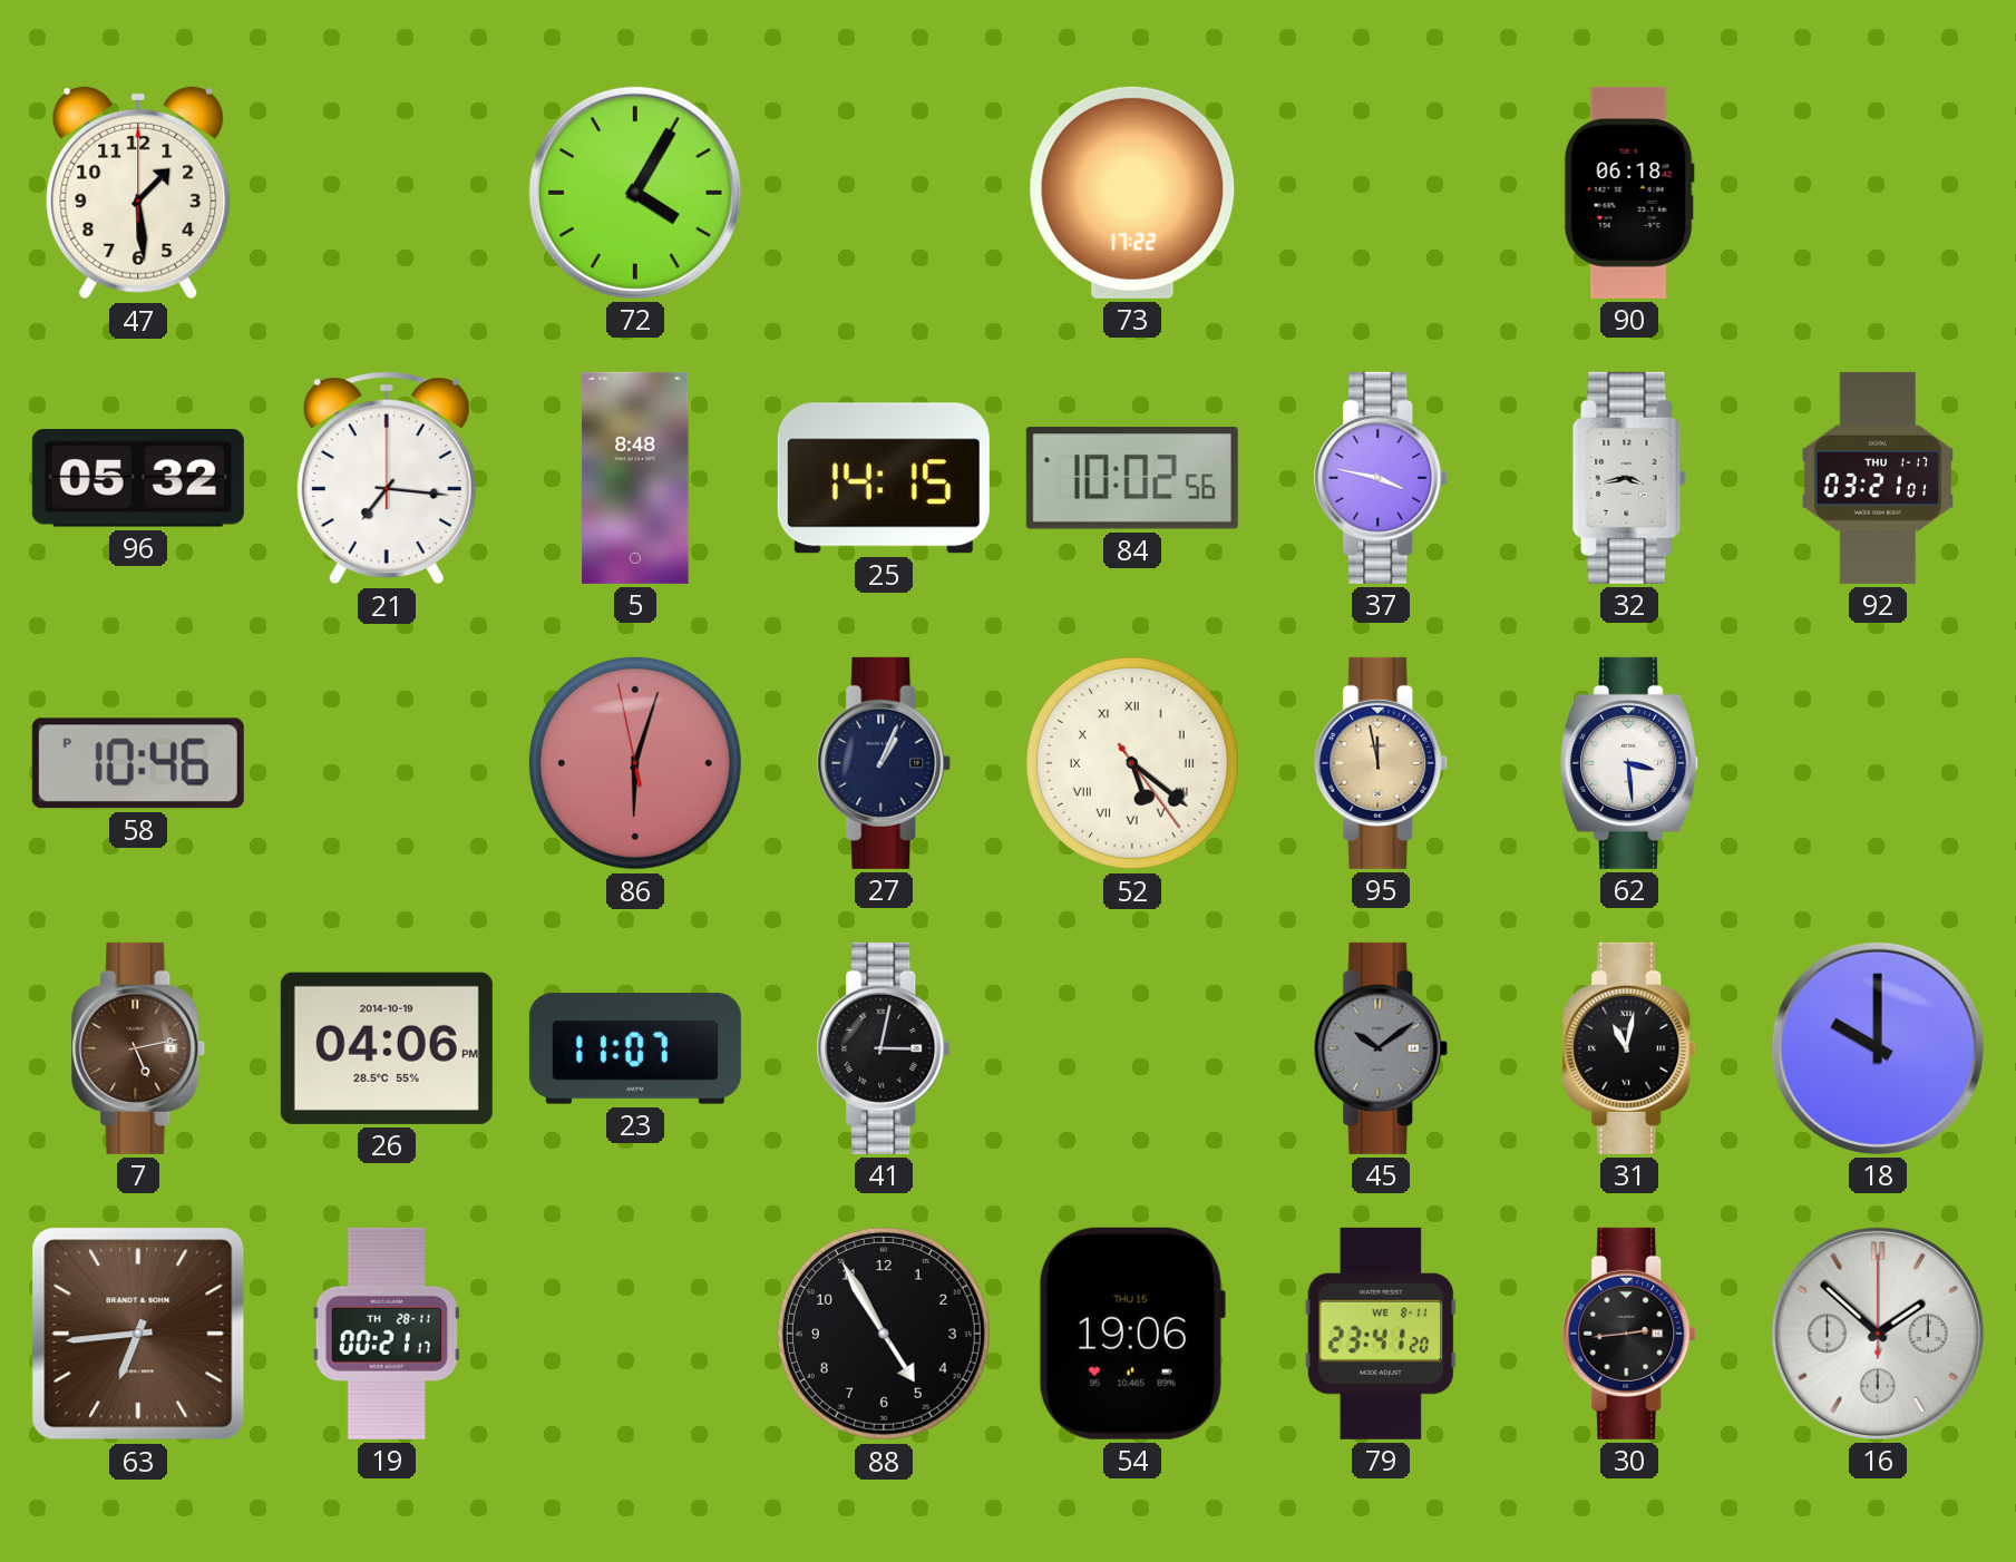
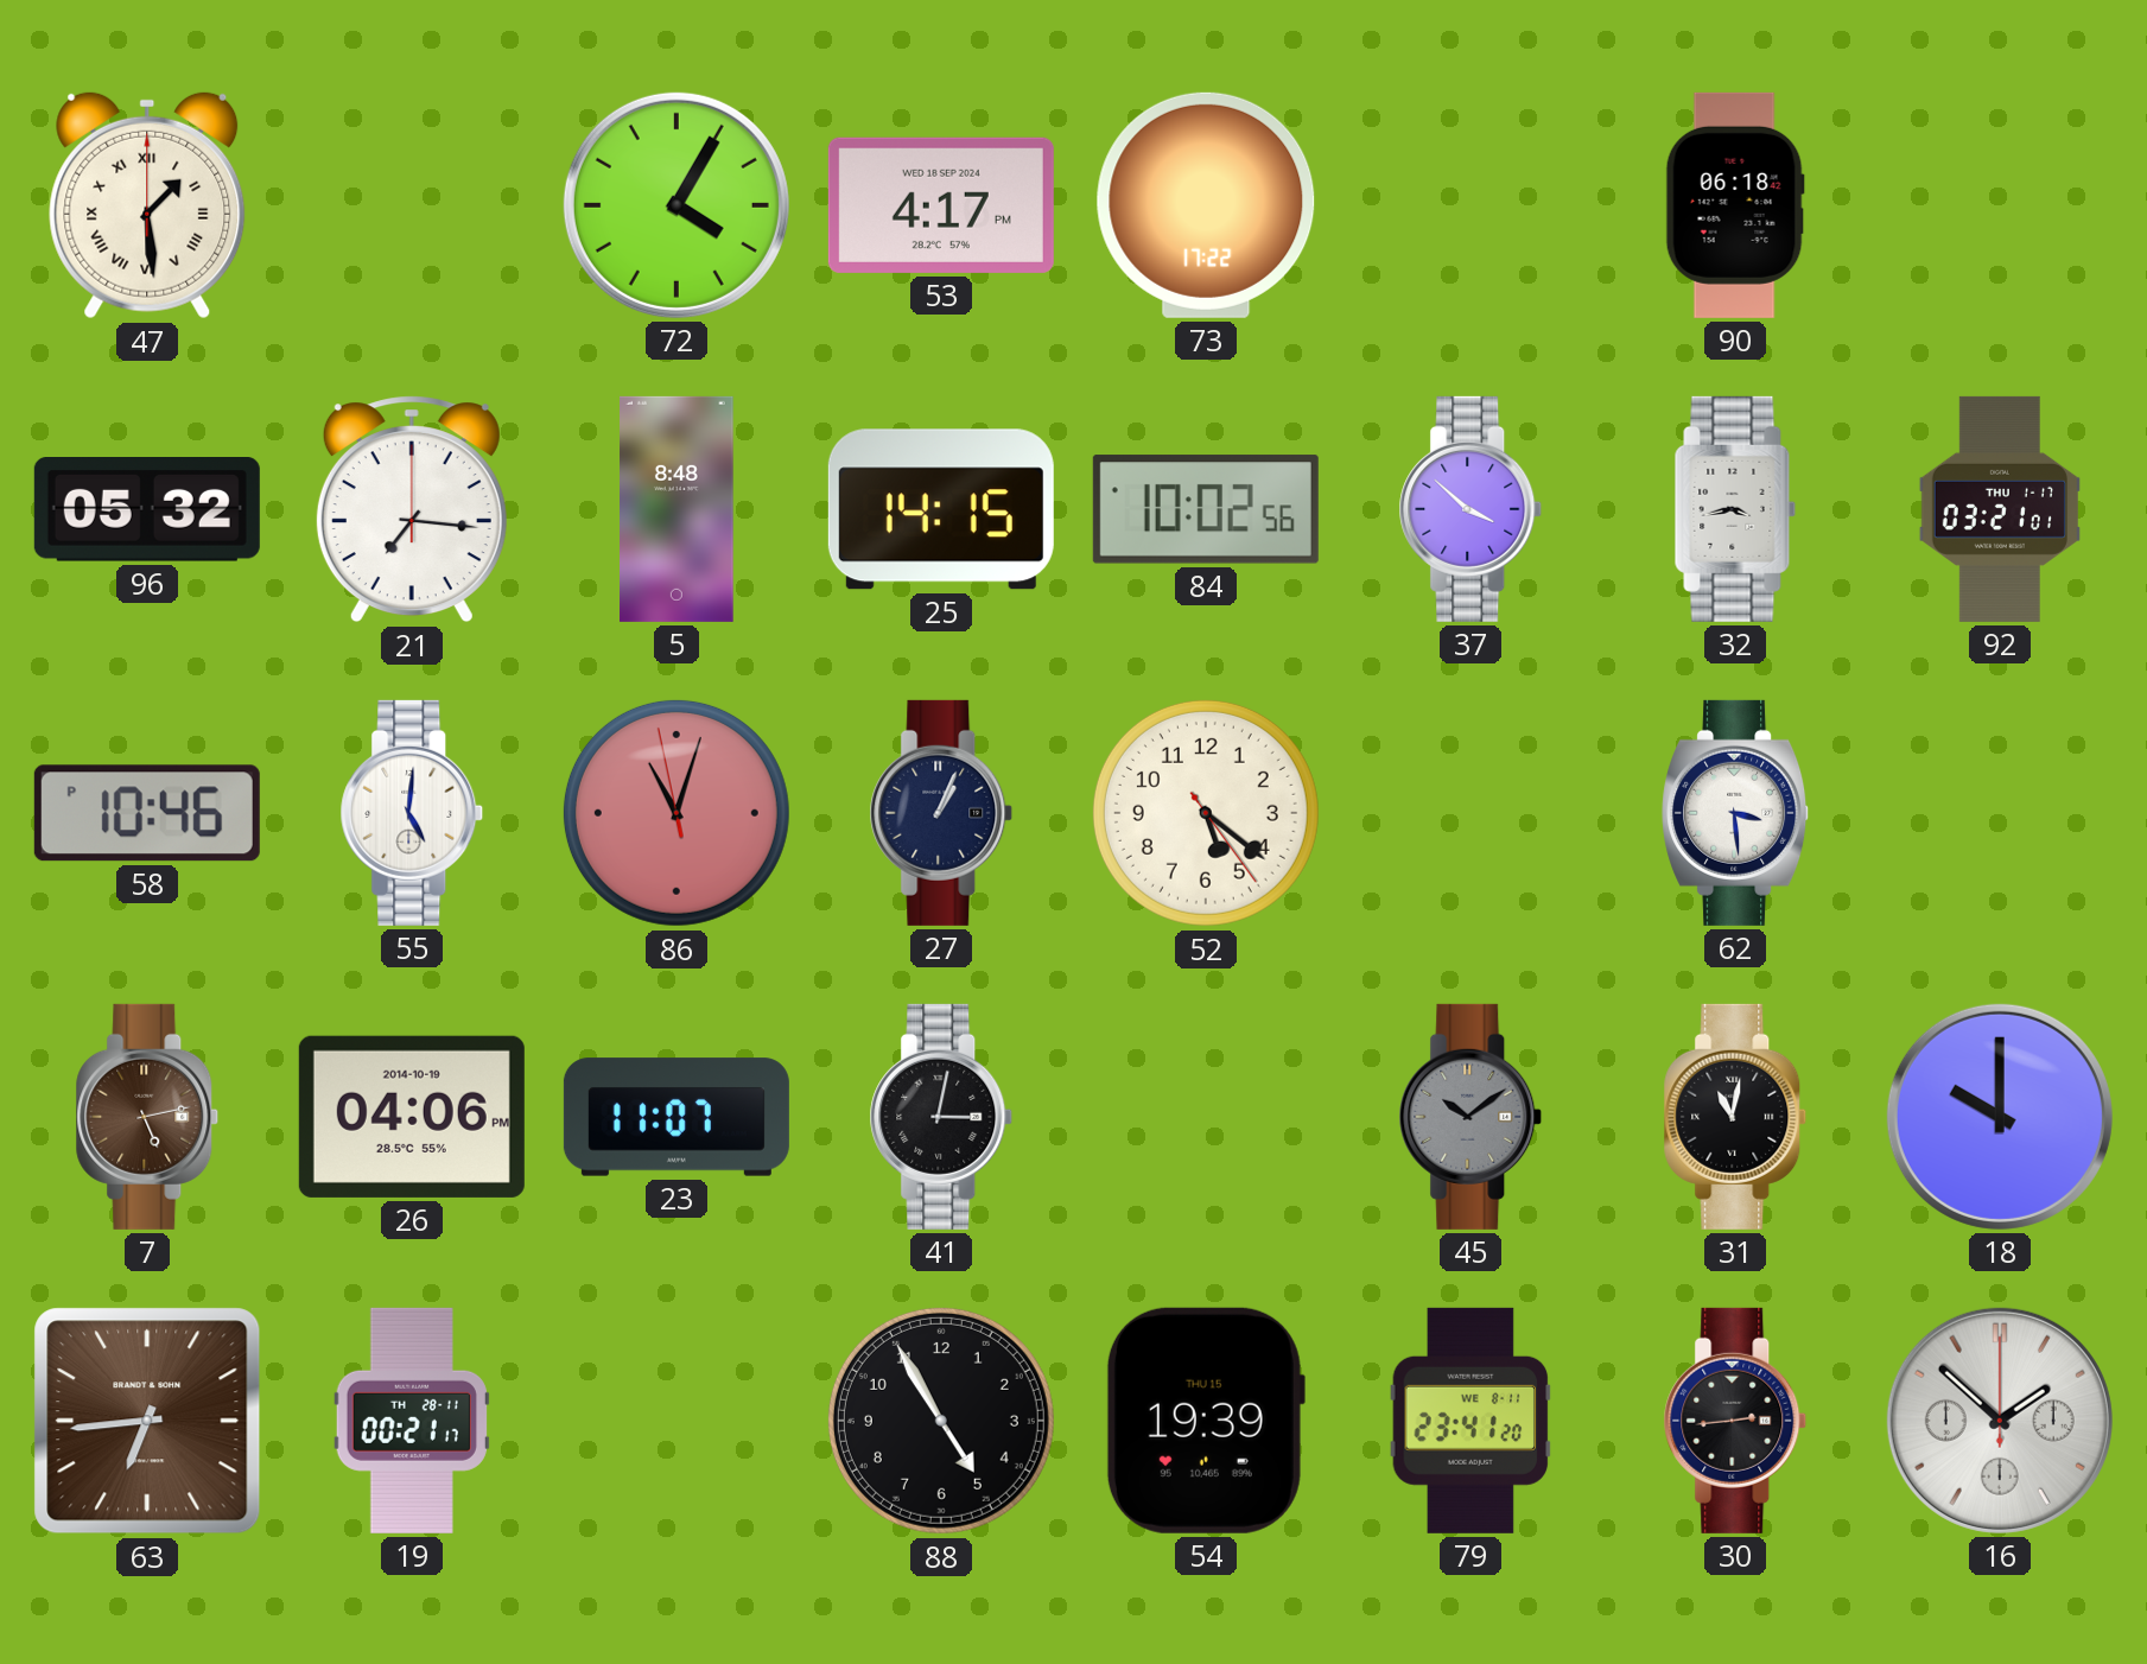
47 numerals: Arabic -> Roman (147, 205)
53: none -> 4:17 (941, 205)
37: 3:47 -> 3:52 (1470, 509)
55: none -> 5:01 (412, 813)
86: 6:02 -> 11:02 (677, 813)
52 numerals: Roman -> Arabic (1206, 813)
95: 11:58 -> none (1381, 763)
54: 19:06 -> 19:39 (1205, 1421)
